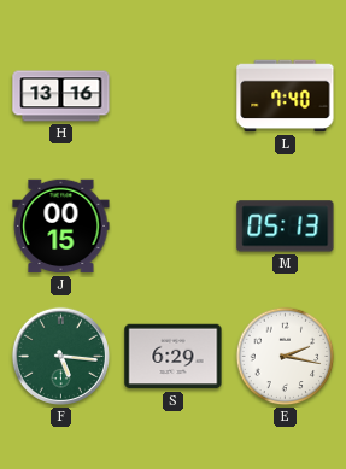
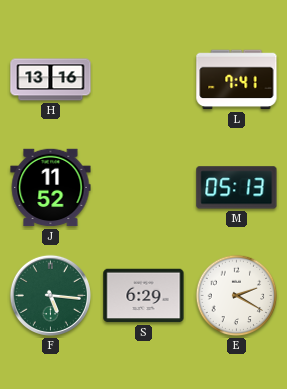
L: 7:40 -> 7:41 (237, 80)
J: 00:15 -> 11:52 (51, 188)
E: 2:17 -> 2:20 (237, 296)
